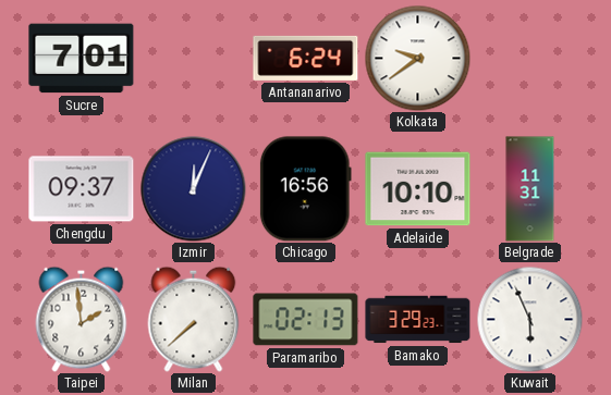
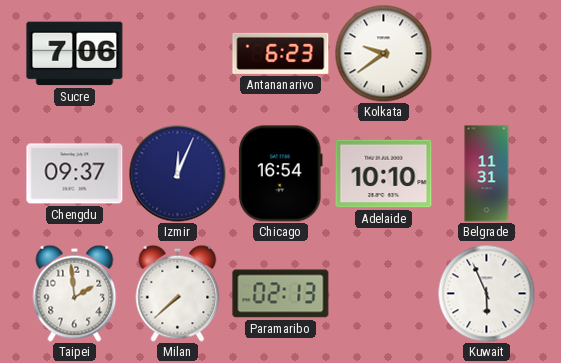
Sucre: 7:01 -> 7:06 (75, 54)
Antananarivo: 6:24 -> 6:23 (281, 53)
Chicago: 16:56 -> 16:54 (280, 174)
Bamako: 3:29 -> none (418, 320)
